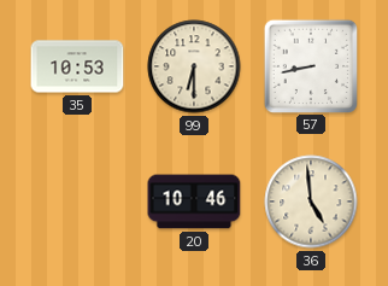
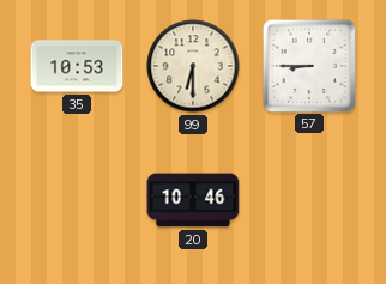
57: 8:43 -> 8:45 (308, 65)
36: 4:59 -> none (311, 202)
